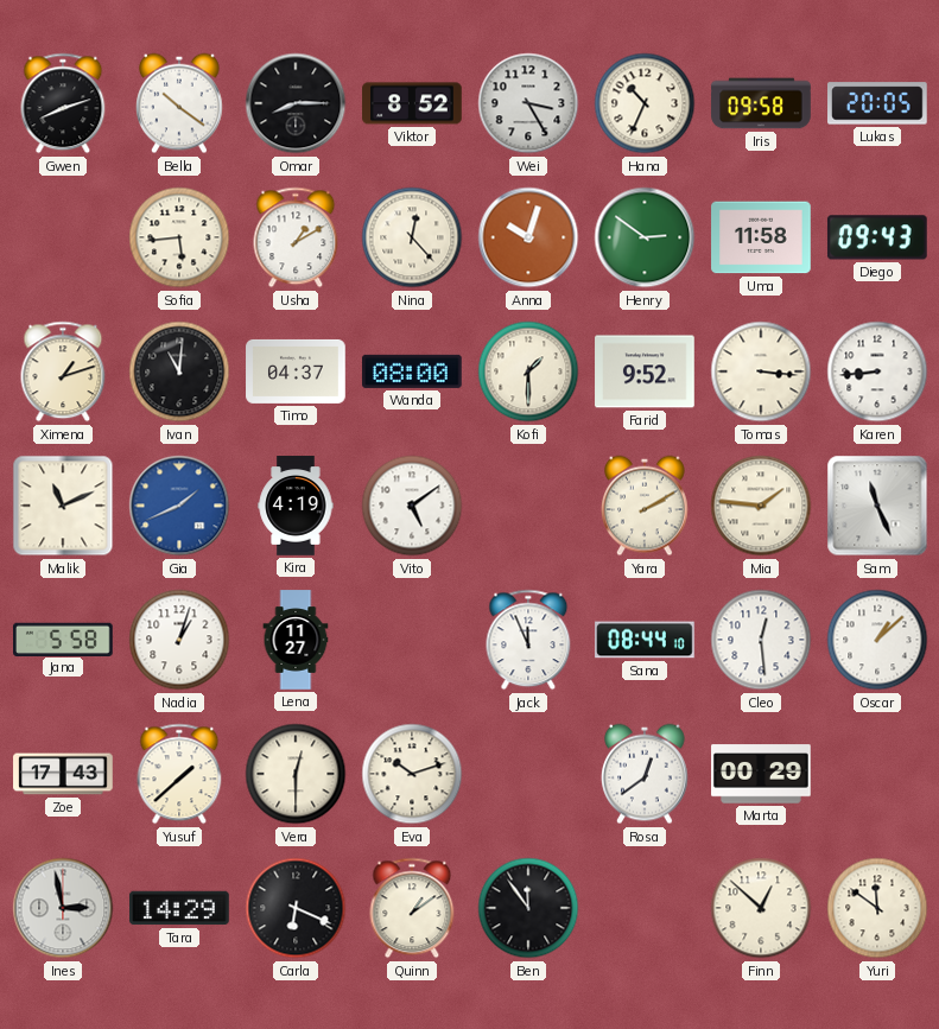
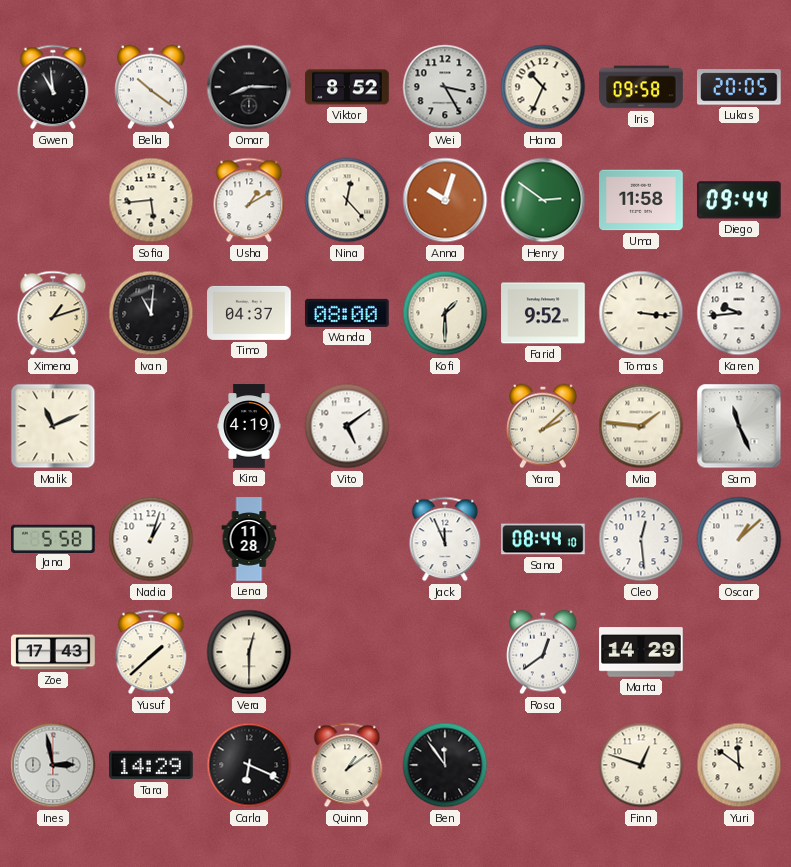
Gwen: 8:12 -> 10:59 (53, 87)
Diego: 09:43 -> 09:44 (739, 200)
Karen: 8:44 -> 9:44 (739, 313)
Gia: 1:41 -> none (179, 506)
Yara: 2:10 -> 2:08 (544, 426)
Lena: 11:27 -> 11:28 (249, 539)
Eva: 10:12 -> none (412, 774)
Marta: 00:29 -> 14:29 (641, 652)
Finn: 12:52 -> 12:48 (641, 765)
